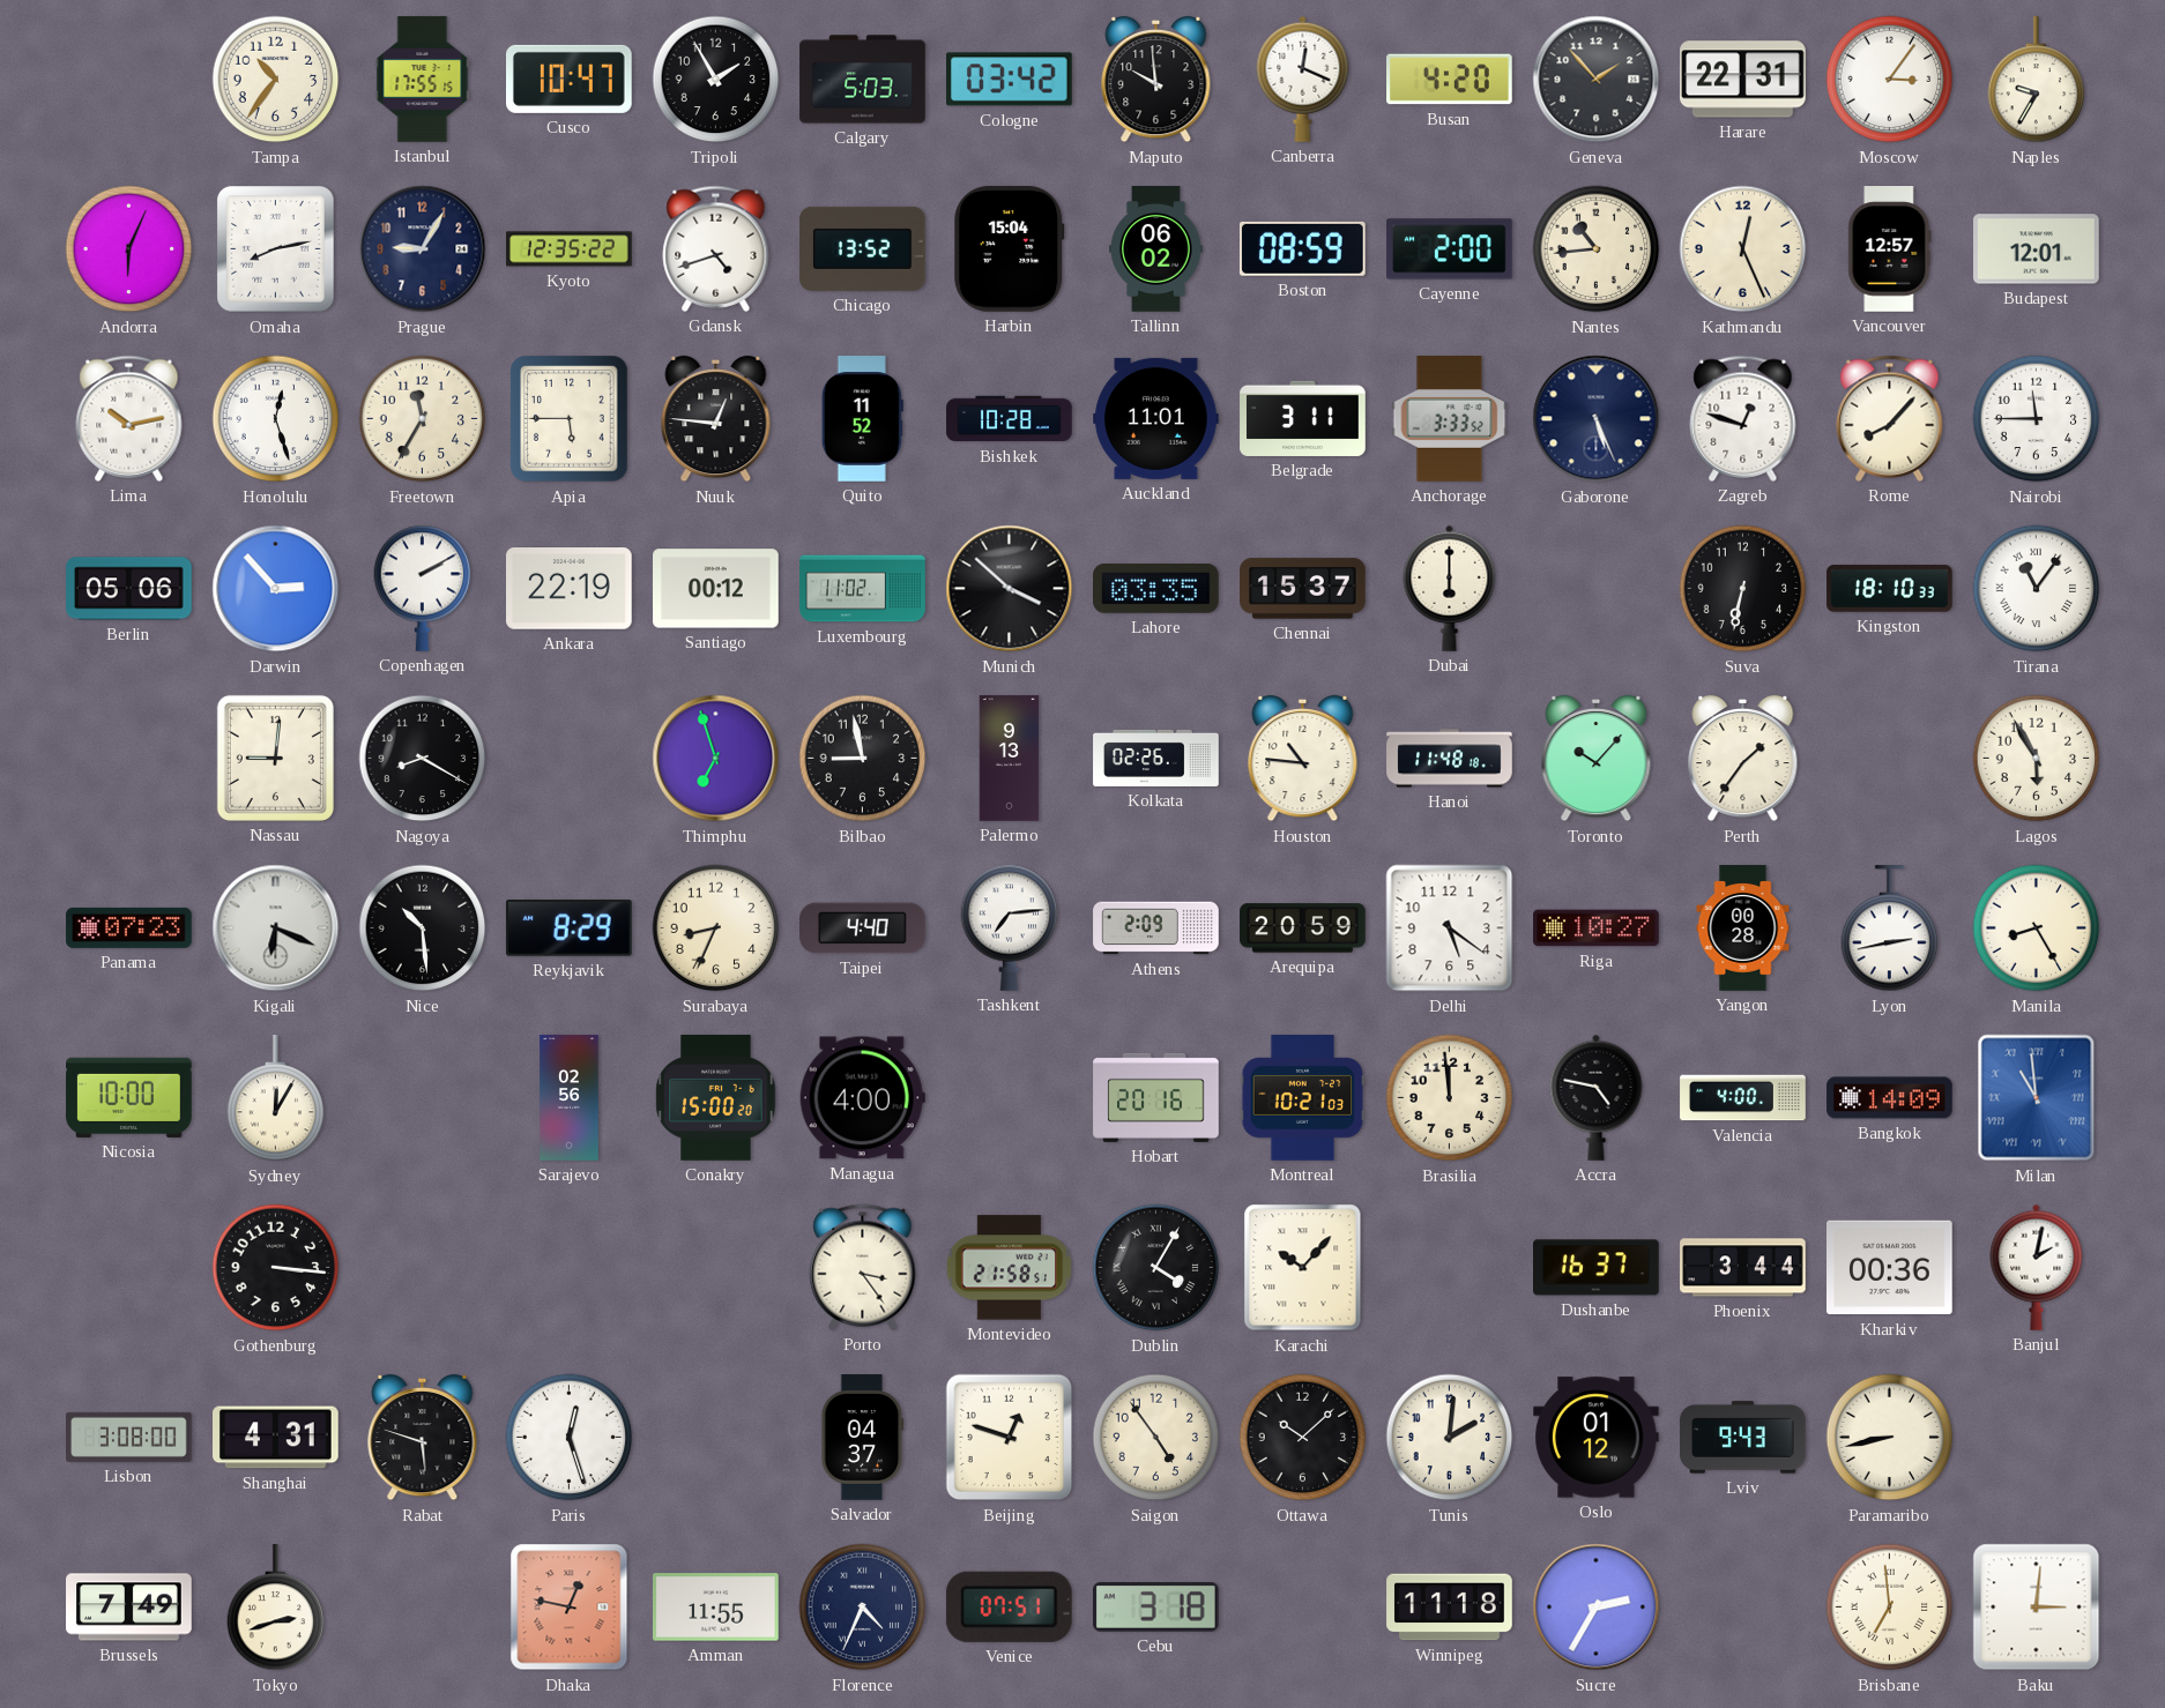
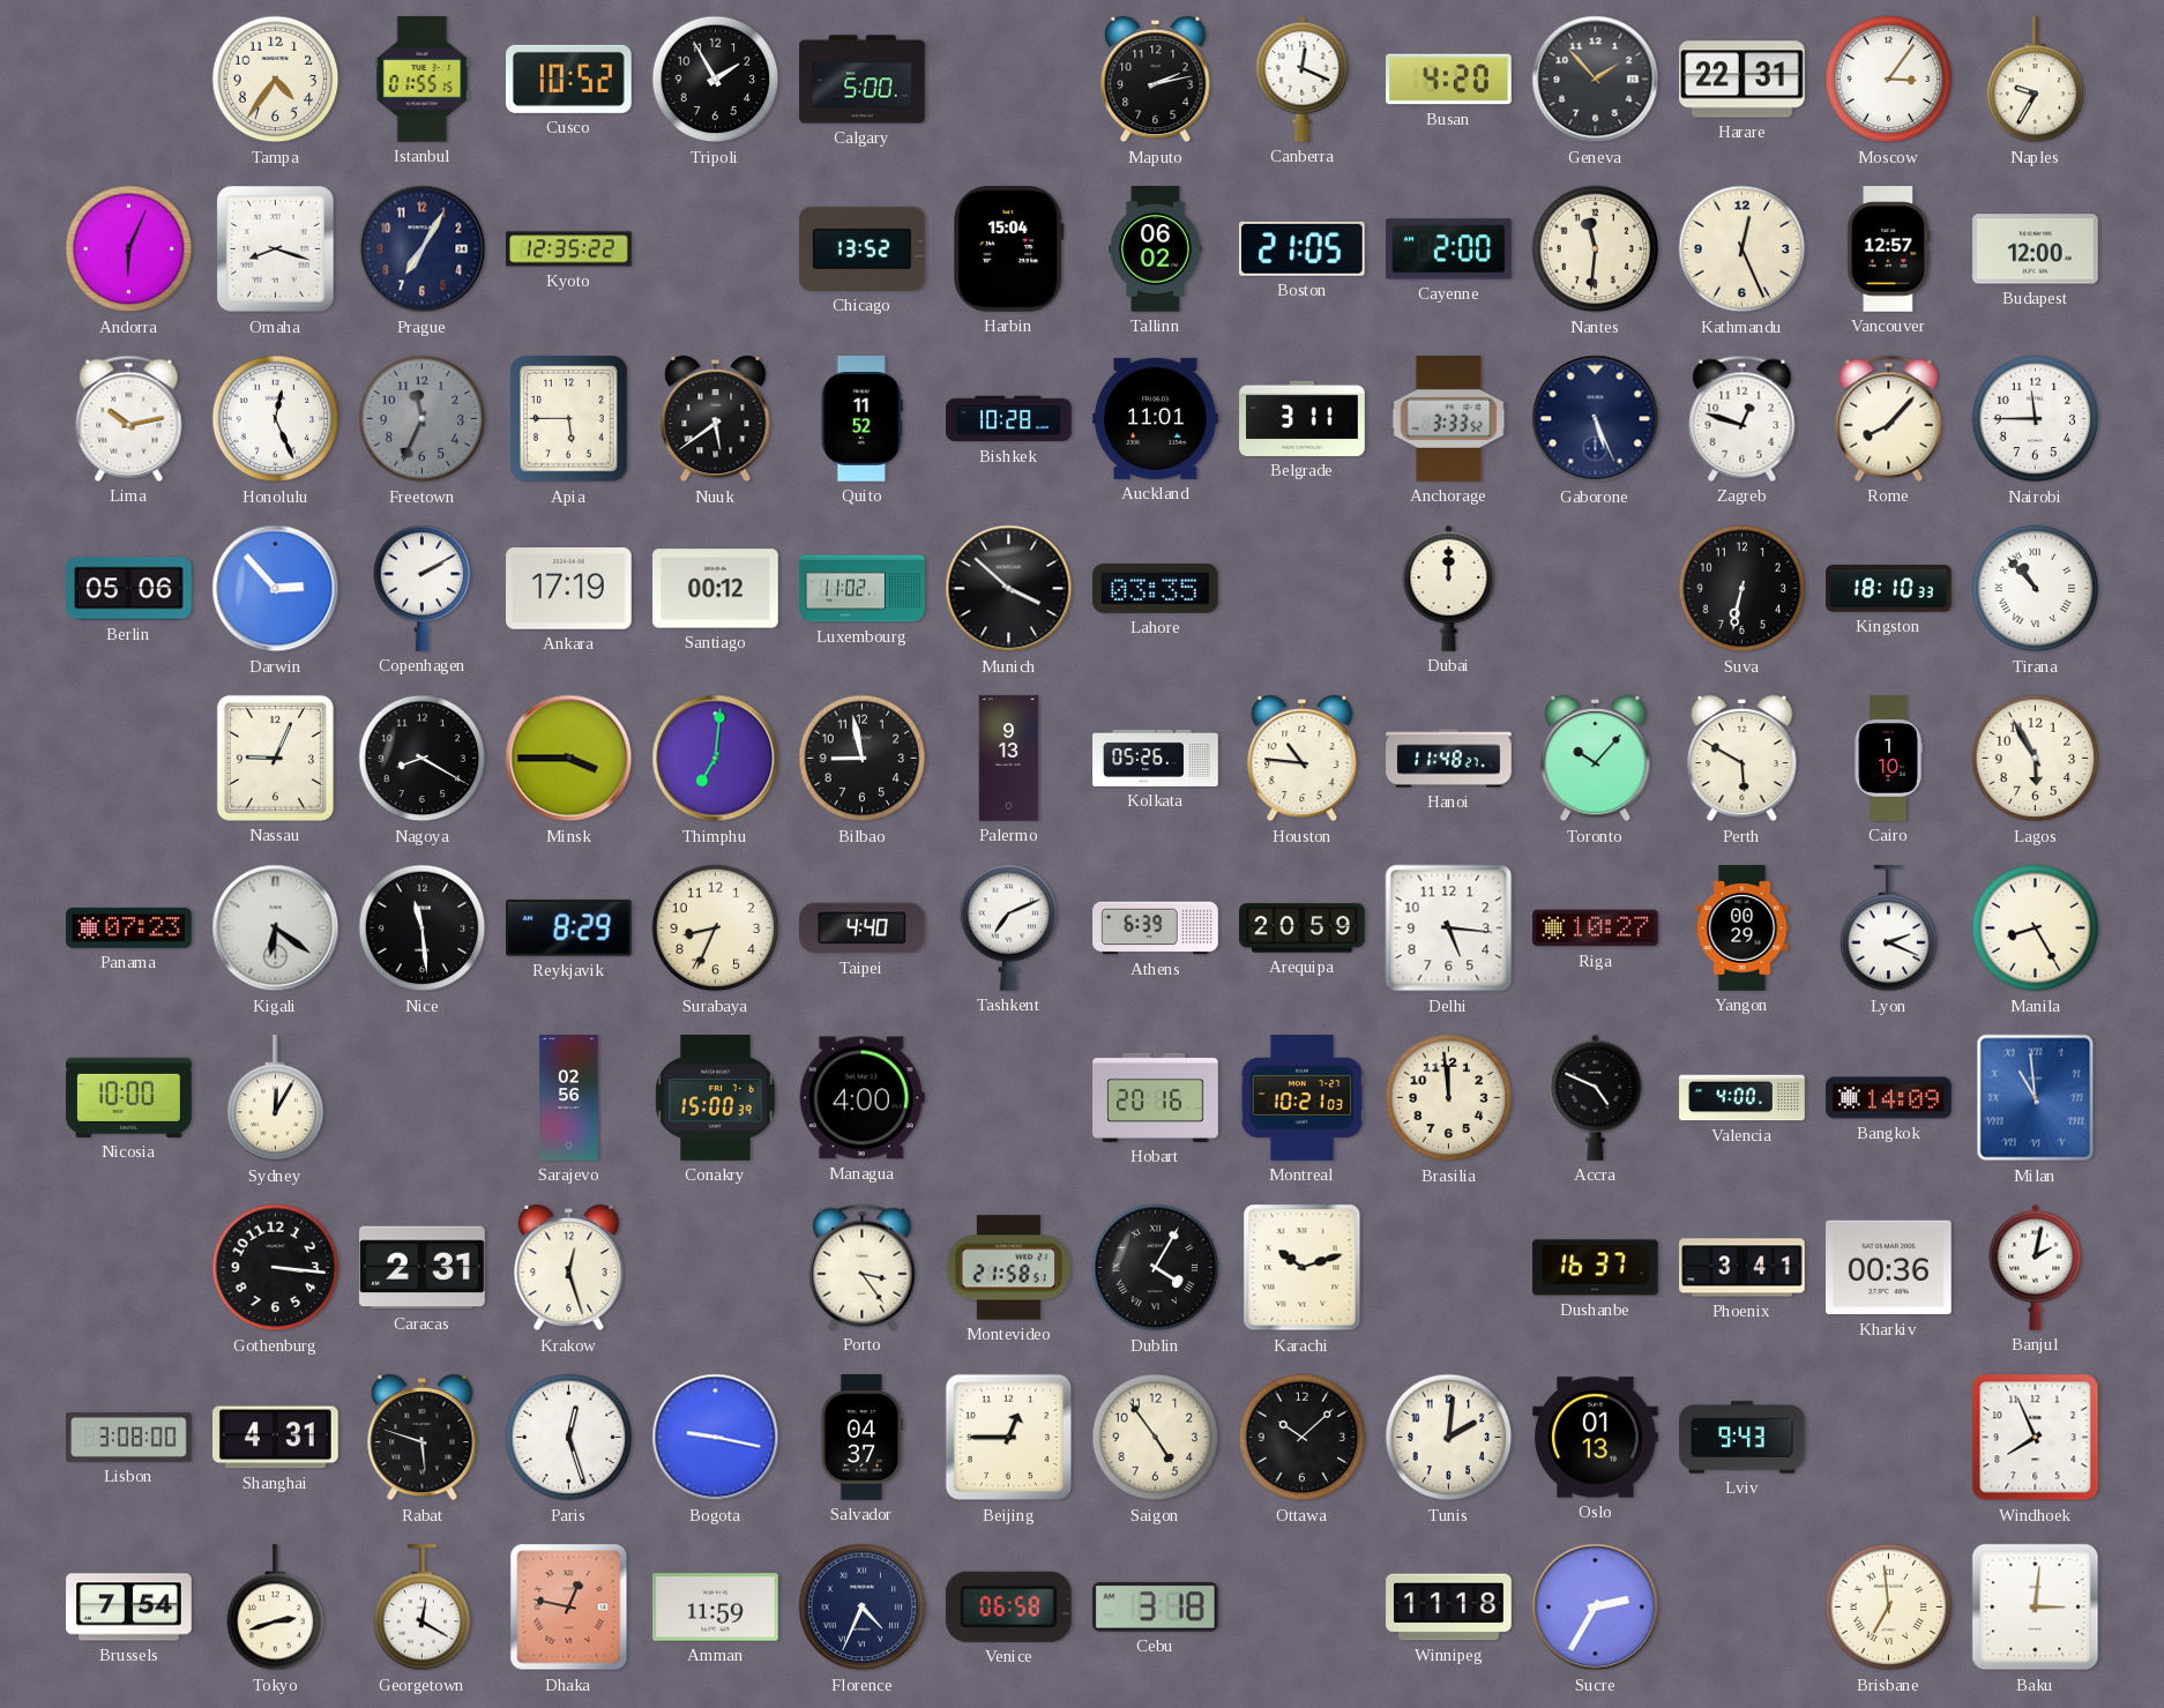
Tampa: 10:36 -> 4:36 (276, 80)
Istanbul: 17:55 -> 01:55 (423, 80)
Cusco: 10:47 -> 10:52 (569, 79)
Calgary: 5:03 -> 5:00 (863, 80)
Cologne: 03:42 -> none (1010, 80)
Maputo: 9:59 -> 2:13 (1156, 80)
Omaha: 8:13 -> 8:18 (276, 249)
Prague: 9:05 -> 7:05 (423, 249)
Gdansk: 4:42 -> none (716, 248)
Boston: 08:59 -> 21:05 (1301, 248)
Nantes: 10:44 -> 11:31 (1596, 249)
Budapest: 12:01 -> 12:00 (2036, 249)
Honolulu: 12:27 -> 12:26 (276, 419)
Freetown: 11:35 -> 11:34 (423, 419)
Freetown dial: cream -> grey (423, 419)
Nuuk: 12:46 -> 5:39 (716, 419)
Ankara: 22:19 -> 17:19 (569, 589)
Chennai: 15:37 -> none (1303, 589)
Dubai: 6:00 -> 12:00 (1449, 588)
Tirana: 11:06 -> 10:53 (2036, 589)
Nassau: 9:01 -> 9:04 (275, 758)
Minsk: none -> 3:45 (569, 759)
Thimphu: 6:57 -> 7:01 (716, 759)
Kolkata: 02:26 -> 05:26 (1156, 758)
Hanoi: 11:48:18 -> 11:48:27 (1449, 759)
Perth: 1:36 -> 5:50 (1743, 759)
Cairo: none -> 1:10 (1888, 759)
Kigali: 6:19 -> 6:21 (276, 928)
Nice: 10:29 -> 11:29 (423, 928)
Tashkent: 7:14 -> 7:11 (1009, 927)
Athens: 2:09 -> 6:39 (1156, 928)
Delhi: 5:21 -> 5:16 (1449, 928)
Yangon: 00:28 -> 00:29 (1743, 928)
Lyon: 2:43 -> 2:19 (1889, 928)
Conakry: 15:00:20 -> 15:00:39 (716, 1098)
Accra: 4:47 -> 4:49 (1596, 1097)
Caracas: none -> 2:31 (423, 1268)
Krakow: none -> 12:27 (569, 1268)
Karachi: 10:07 -> 10:12 (1303, 1268)
Phoenix: 3:44 -> 3:41 (1743, 1268)
Bogota: none -> 9:17 (716, 1438)
Beijing: 12:48 -> 12:45 (1009, 1438)
Oslo: 01:12 -> 01:13 (1596, 1438)
Paramaribo: 8:43 -> none (1890, 1438)
Windhoek: none -> 7:56 (2036, 1438)
Brussels: 7:49 -> 7:54 (129, 1608)
Georgetown: none -> 12:20 (423, 1608)
Amman: 11:55 -> 11:59 (716, 1608)
Venice: 07:51 -> 06:58 (1008, 1606)
